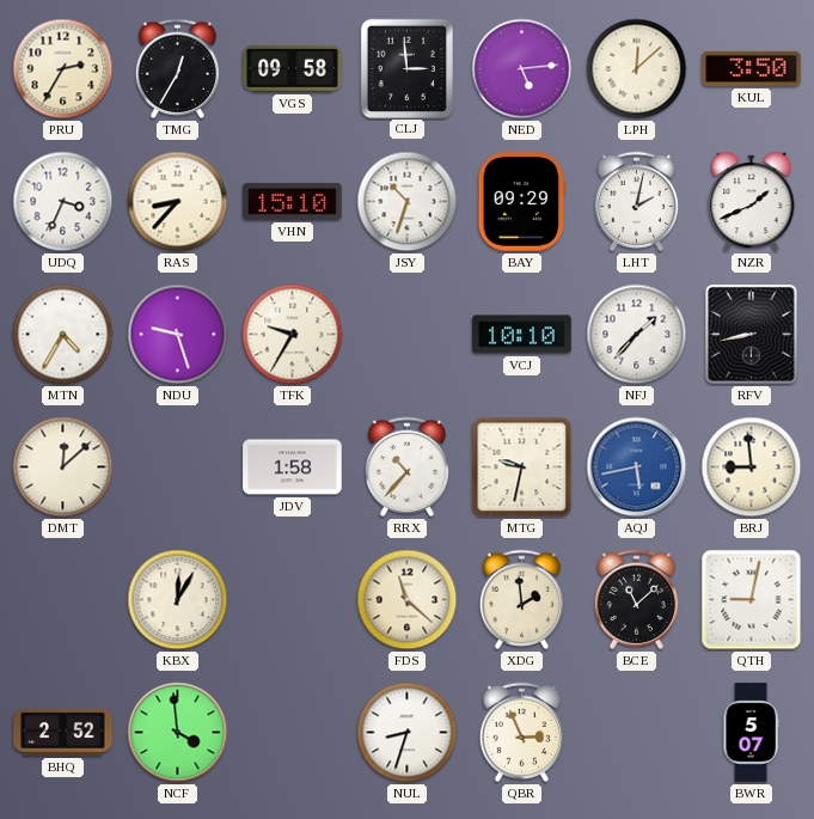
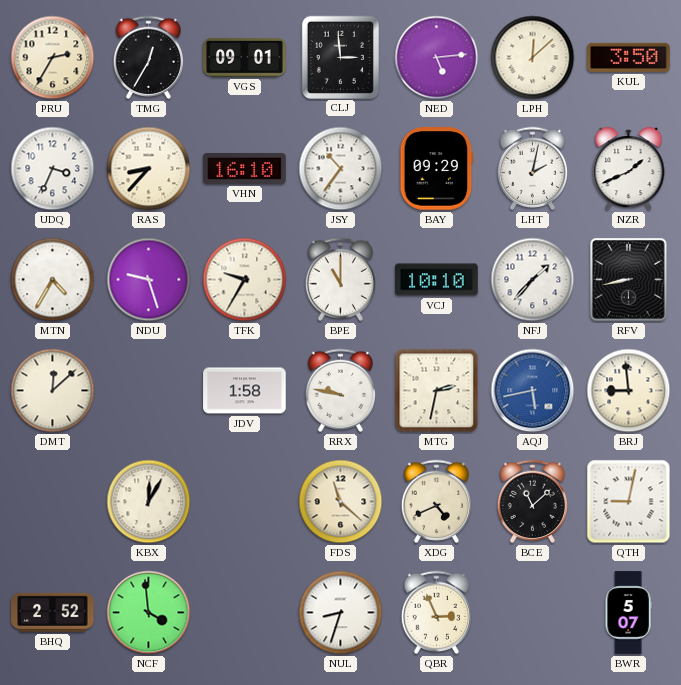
VGS: 09:58 -> 09:01 (245, 57)
VHN: 15:10 -> 16:10 (245, 168)
JSY: 10:33 -> 10:36 (341, 169)
BPE: none -> 11:00 (340, 279)
RRX: 10:37 -> 9:47 (340, 390)
MTG: 9:32 -> 2:32 (437, 391)
XDG: 1:59 -> 4:41 (436, 501)
